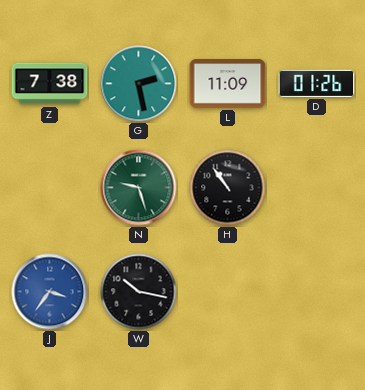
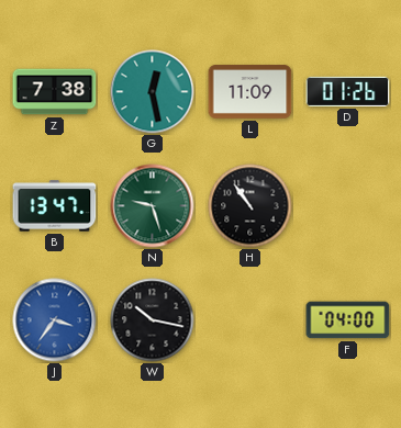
G: 2:28 -> 12:28 (153, 92)
B: none -> 13:47 (55, 206)
F: none -> 04:00 (348, 320)
